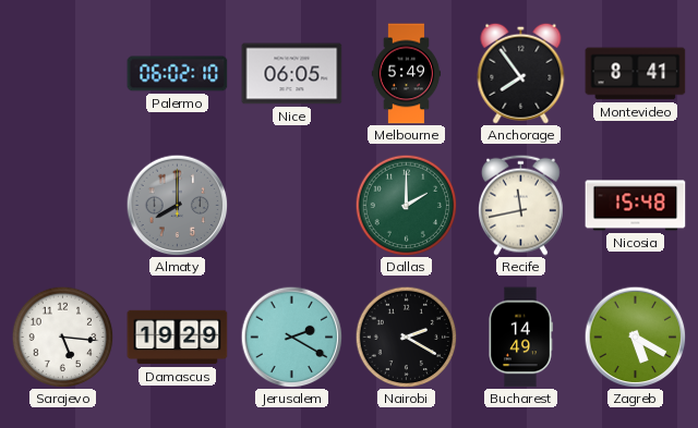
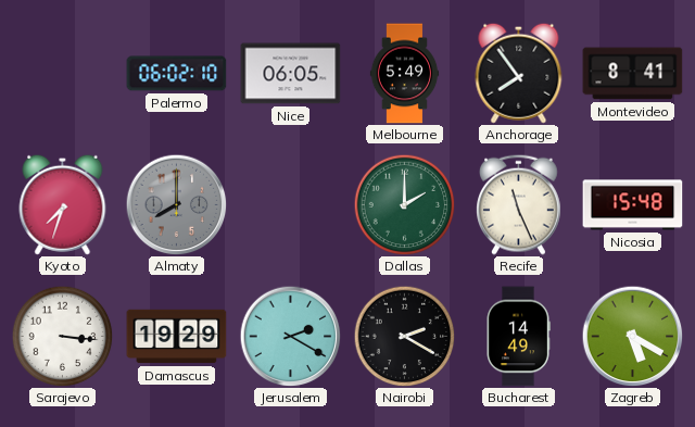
Kyoto: none -> 7:33 (63, 204)
Recife: 11:43 -> 11:26 (519, 204)
Sarajevo: 5:16 -> 3:16 (62, 336)
